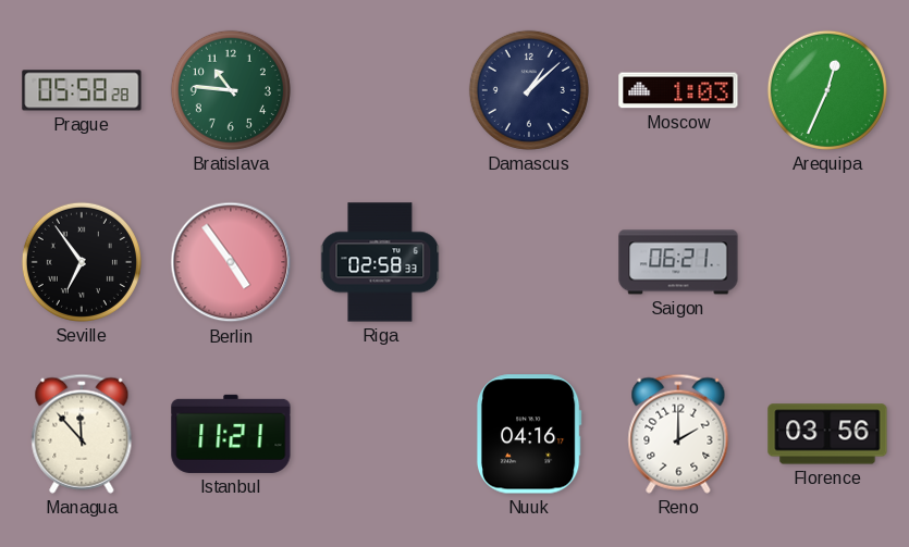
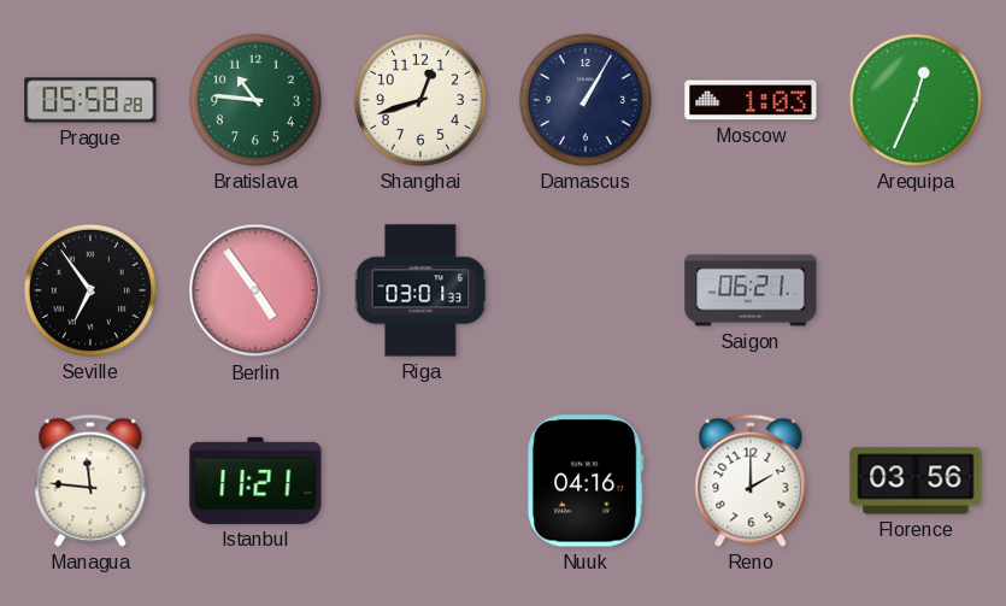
Shanghai: none -> 12:42 (420, 100)
Damascus: 1:08 -> 1:05 (586, 100)
Riga: 02:58 -> 03:01 (420, 290)
Managua: 11:53 -> 11:46 (90, 481)
